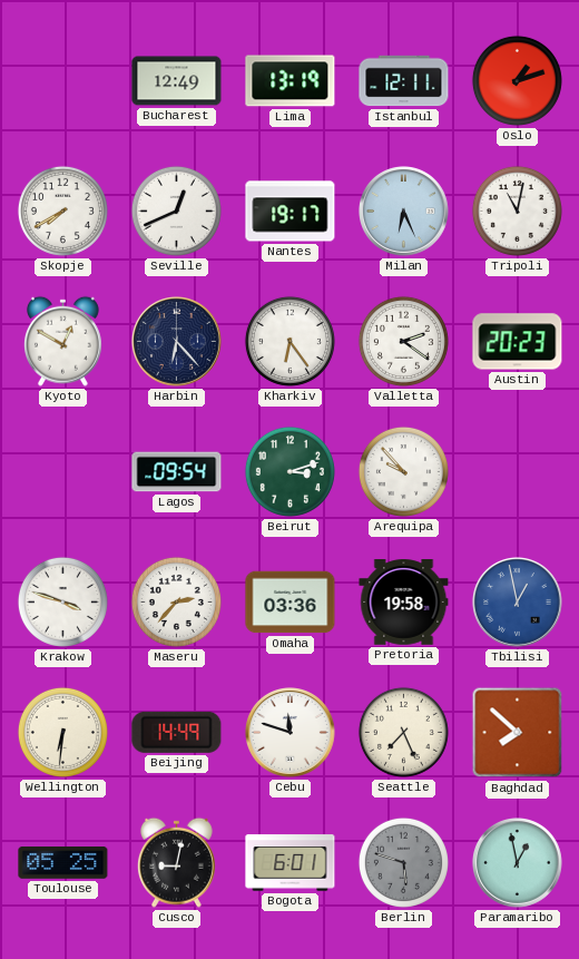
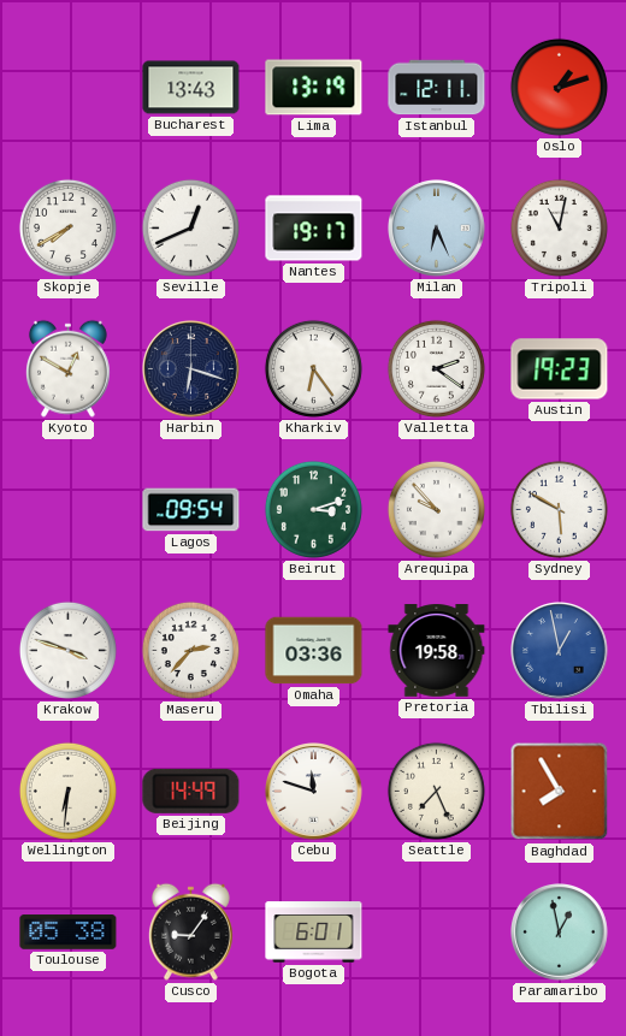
Bucharest: 12:49 -> 13:43 (191, 88)
Harbin: 6:23 -> 6:18 (191, 369)
Austin: 20:23 -> 19:23 (560, 369)
Sydney: none -> 5:50 (559, 509)
Baghdad: 7:52 -> 7:55 (560, 792)
Toulouse: 05:25 -> 05:38 (69, 933)
Cusco: 9:02 -> 9:06 (190, 931)
Berlin: 5:48 -> none (403, 862)
